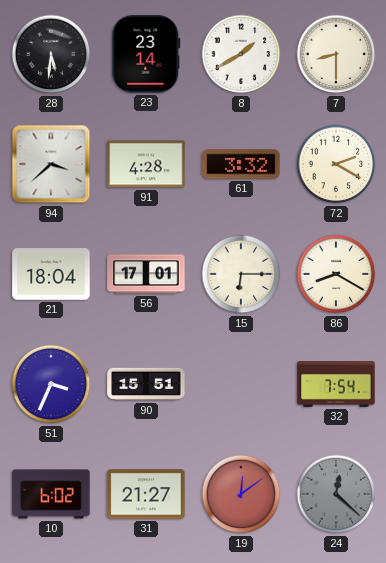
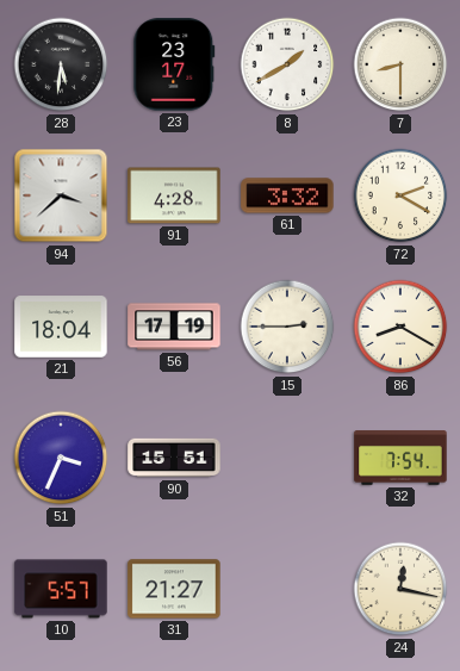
23: 23:14 -> 23:17 (174, 64)
56: 17:01 -> 17:19 (174, 327)
15: 6:15 -> 2:45 (287, 327)
10: 6:02 -> 5:57 (61, 589)
19: 12:09 -> none (241, 494)
24: 12:22 -> 12:17 (400, 589)
24 dial: grey -> cream (400, 589)
